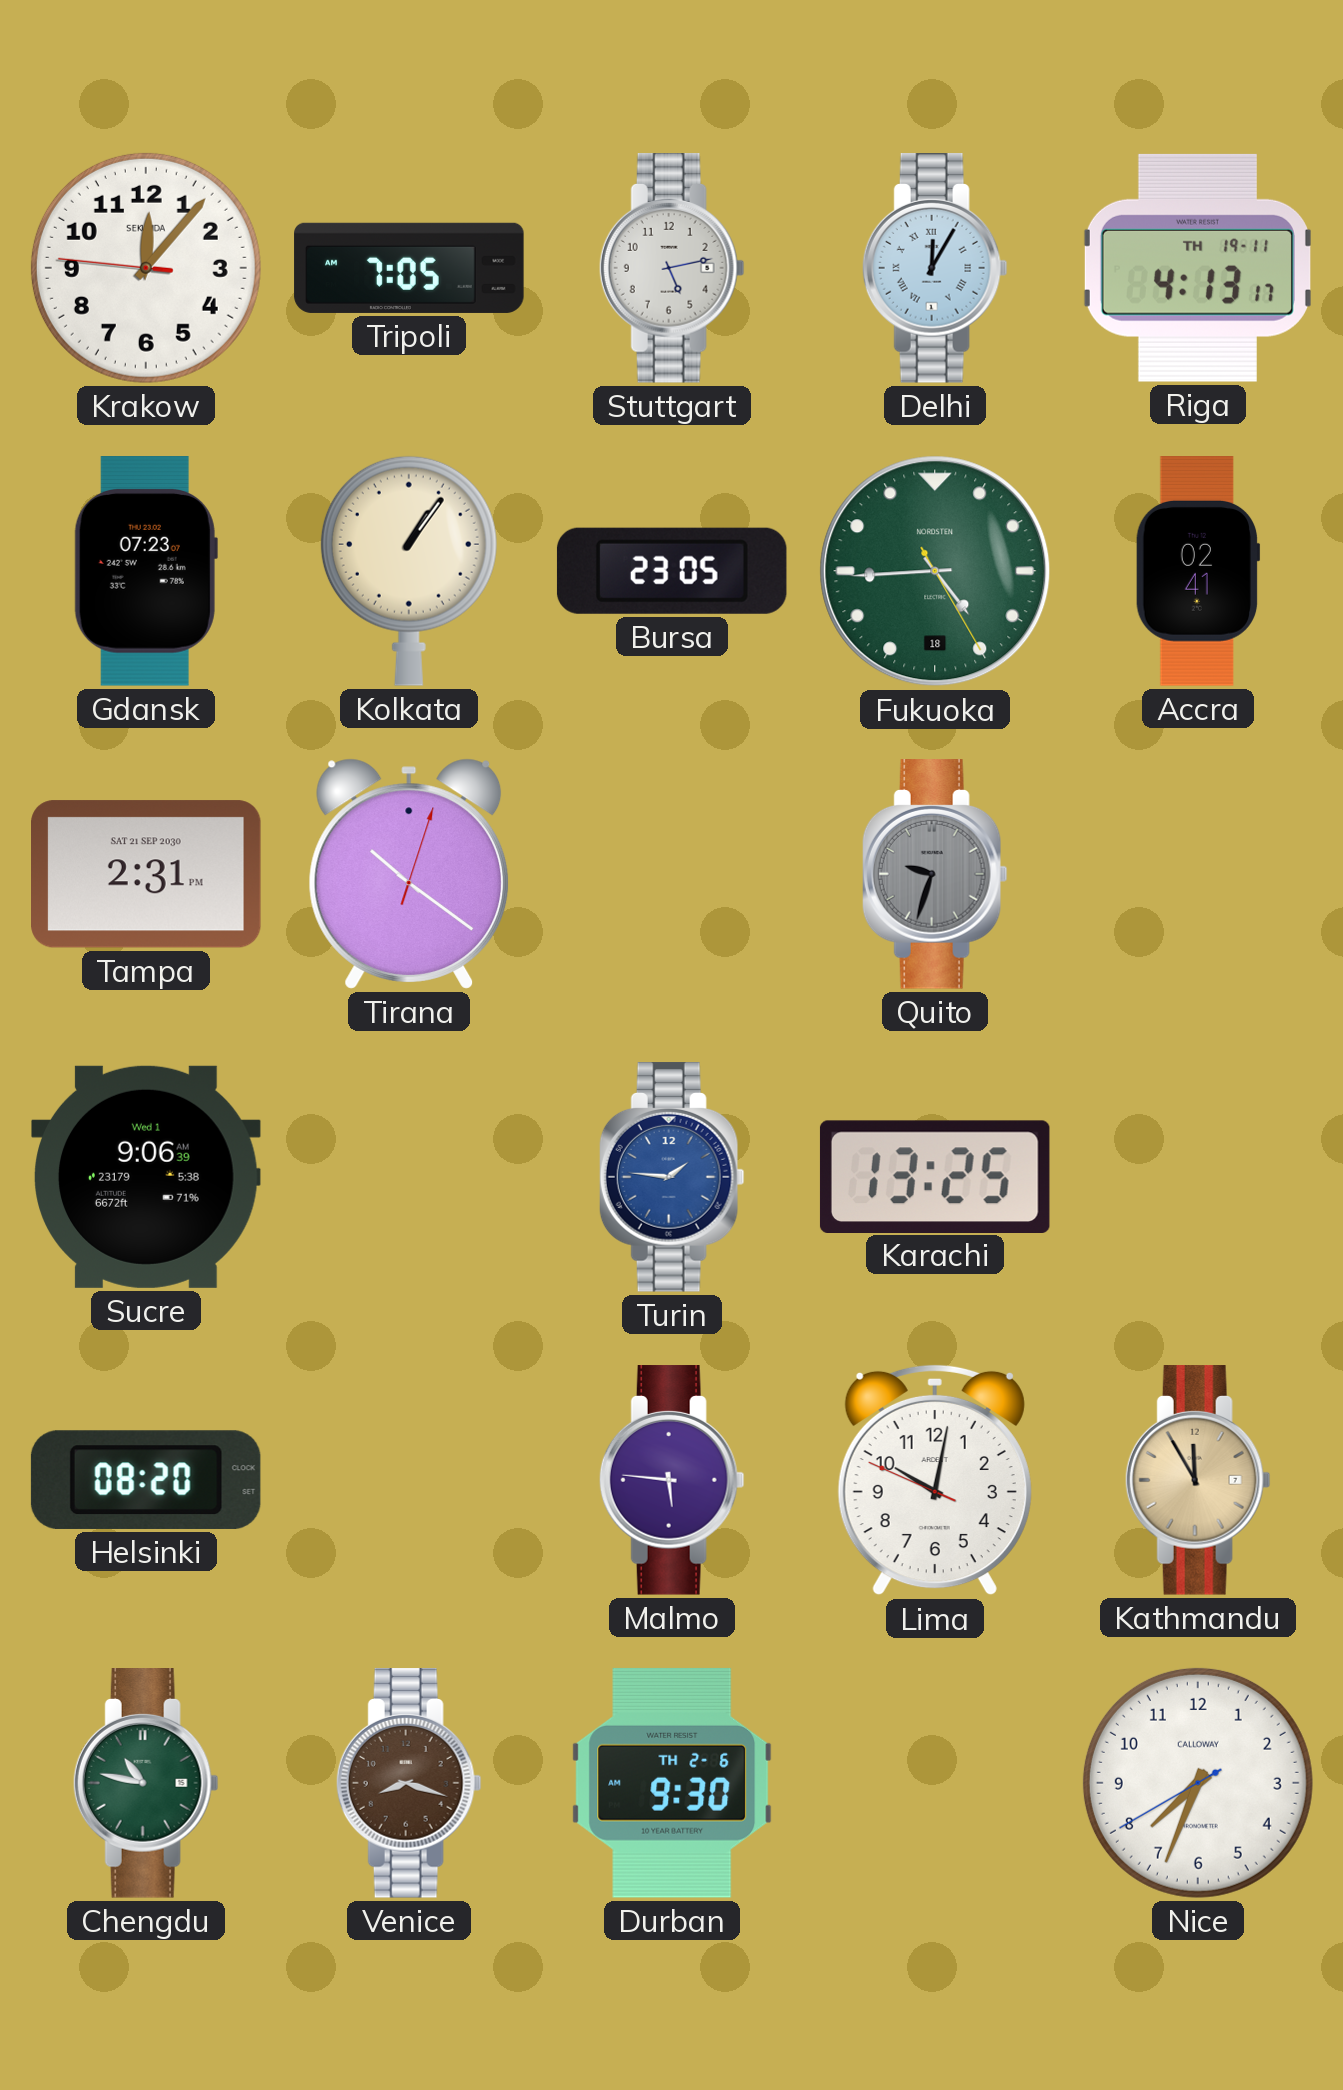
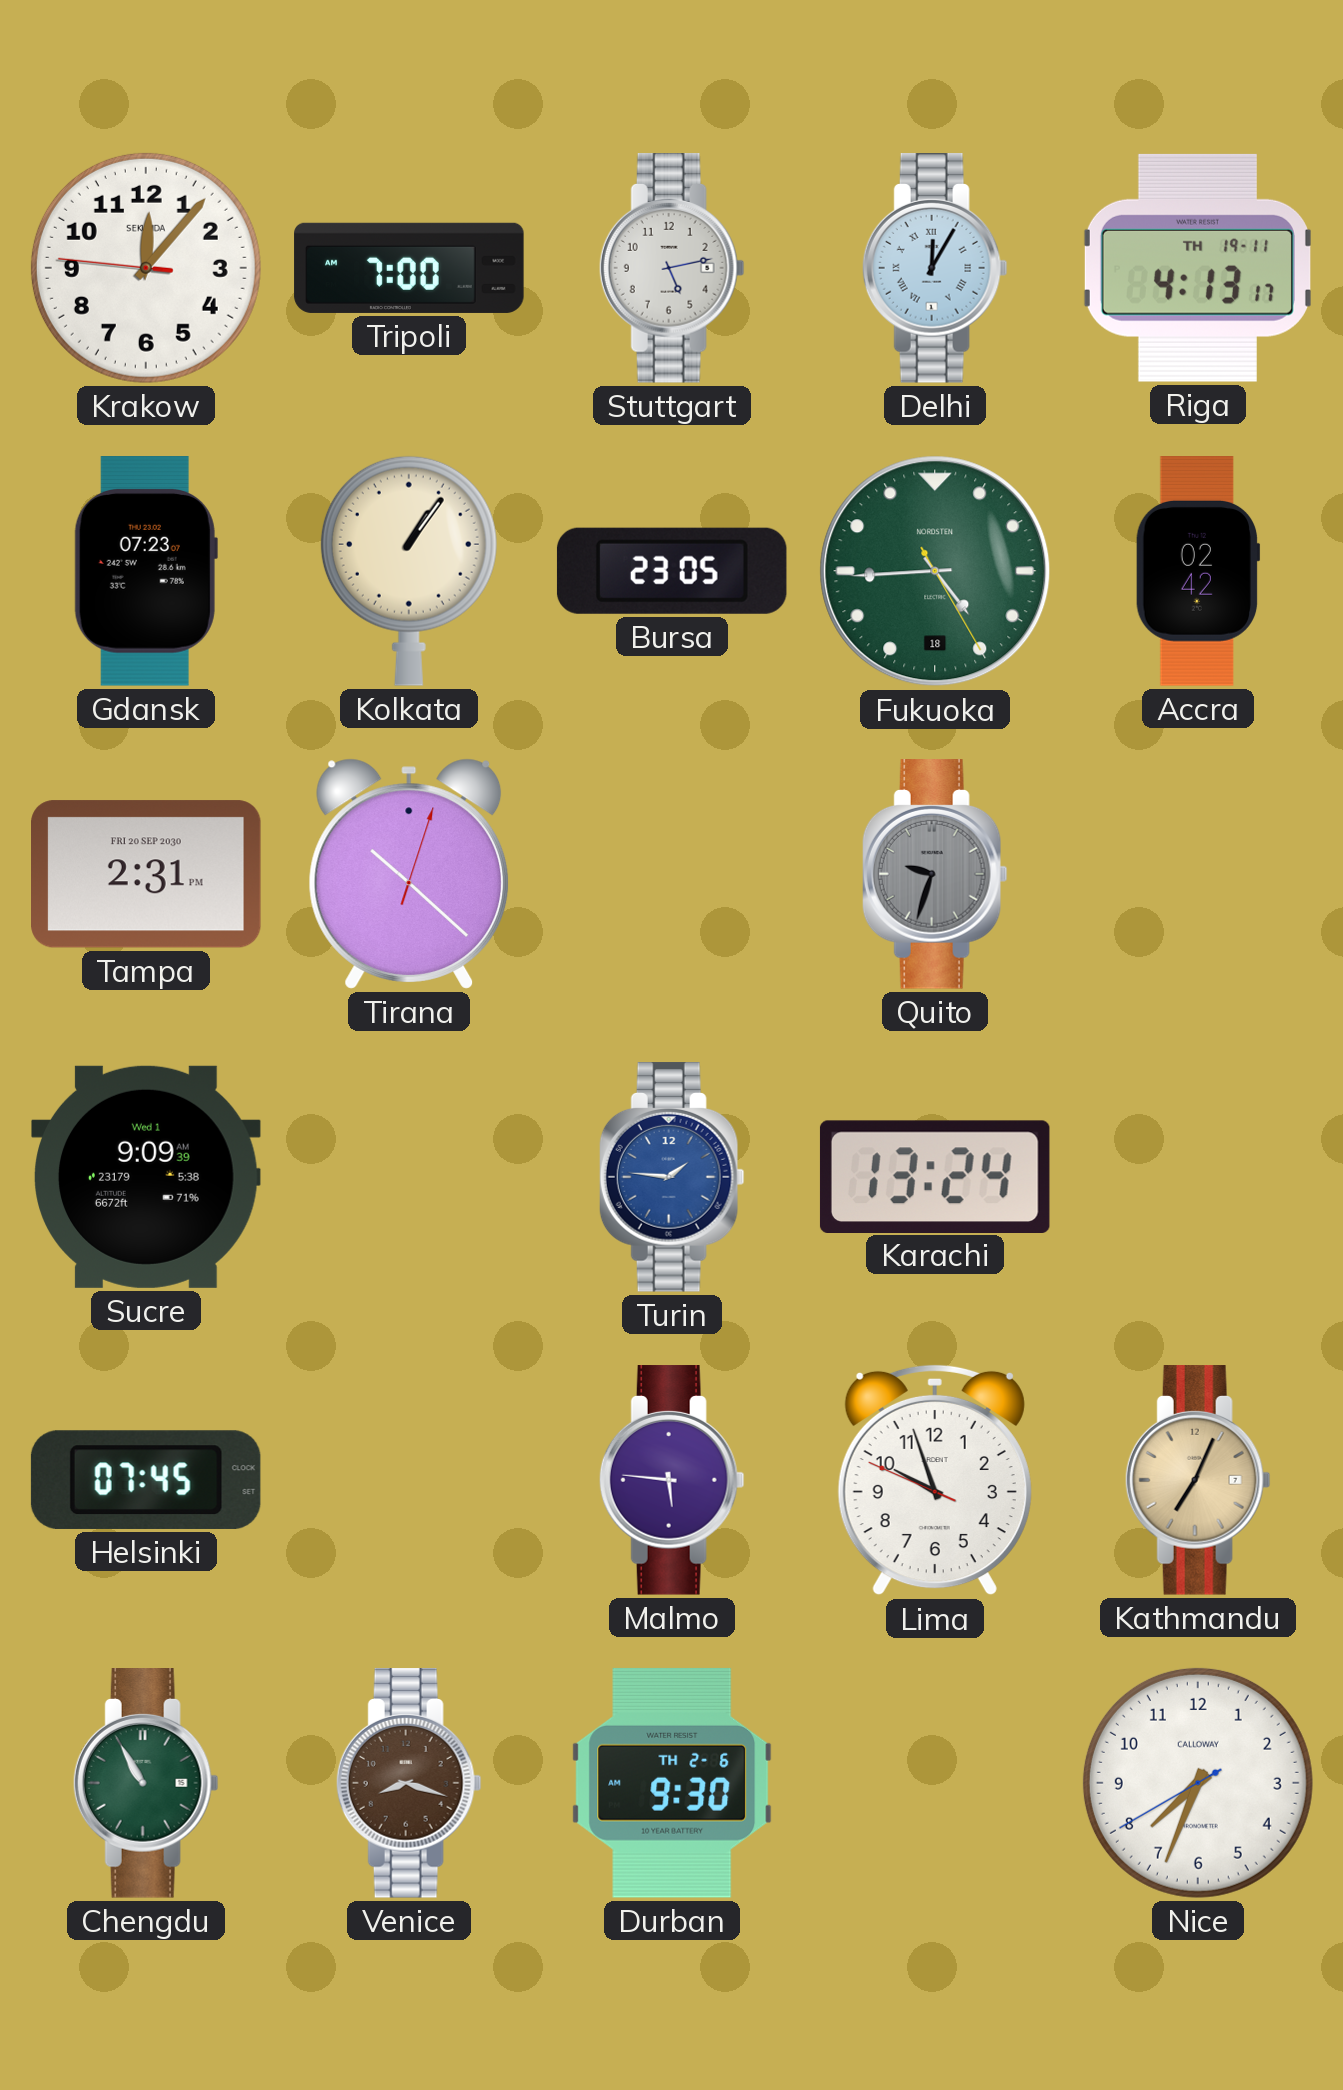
Tripoli: 7:05 -> 7:00 (409, 268)
Accra: 02:41 -> 02:42 (1198, 571)
Tampa date: SAT 21 SEP 2030 -> FRI 20 SEP 2030 (147, 874)
Tirana: 10:21 -> 10:22 (409, 874)
Sucre: 9:06 -> 9:09 (147, 1177)
Karachi: 13:25 -> 13:24 (935, 1176)
Helsinki: 08:20 -> 07:45 (146, 1480)
Lima: 10:01 -> 9:56 (935, 1480)
Kathmandu: 11:55 -> 7:04 (1198, 1480)
Chengdu: 10:47 -> 10:55 (146, 1783)
